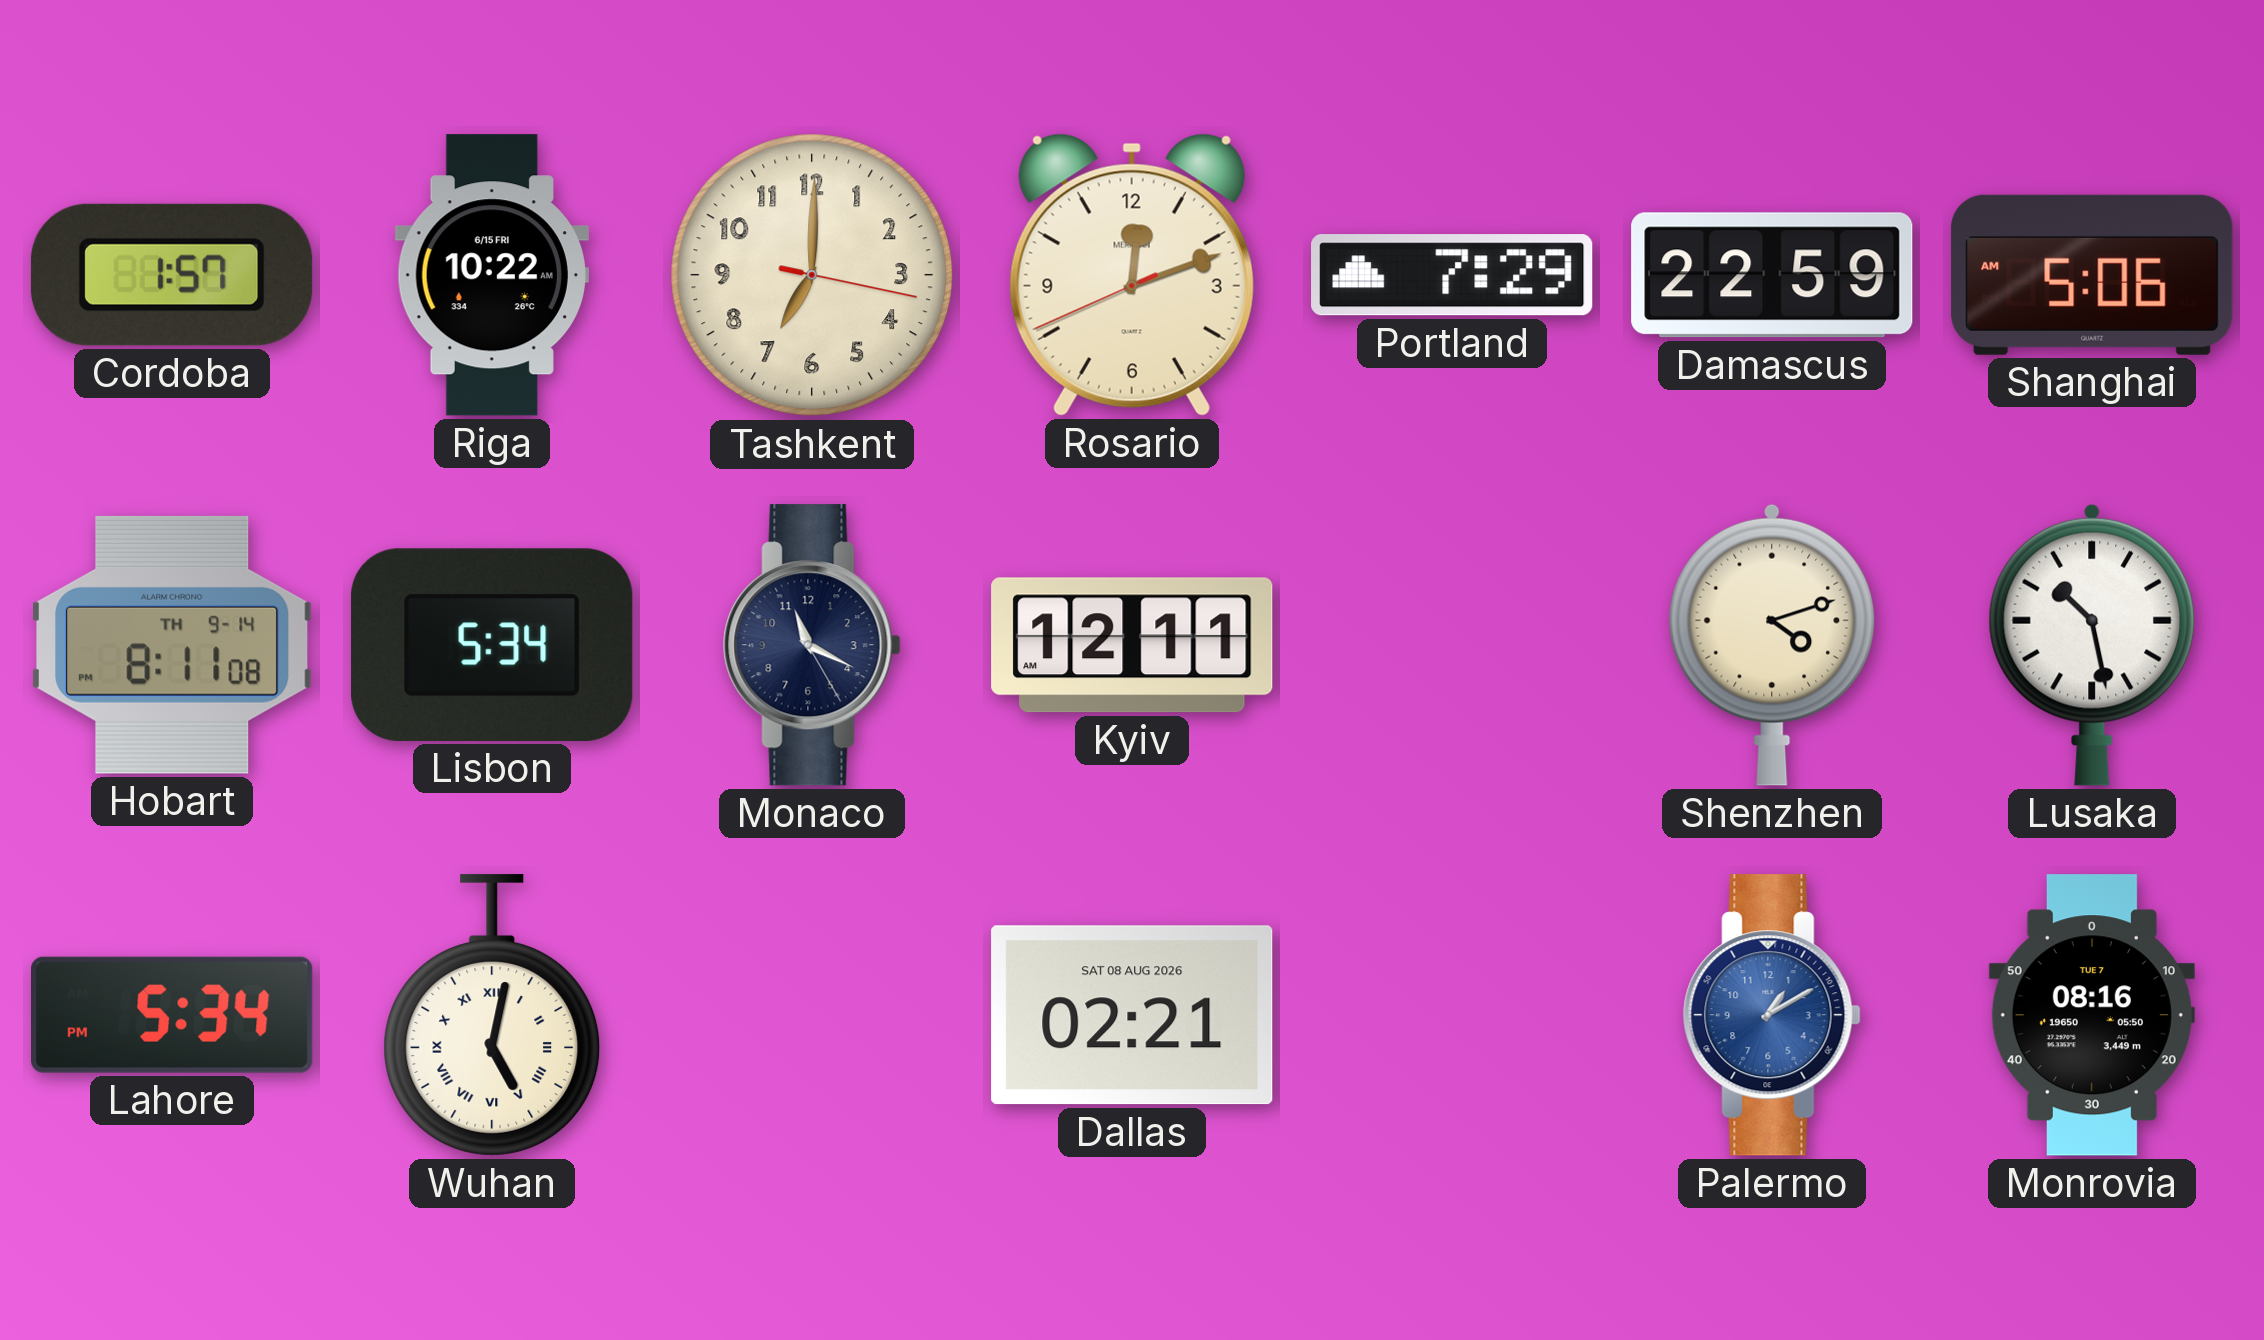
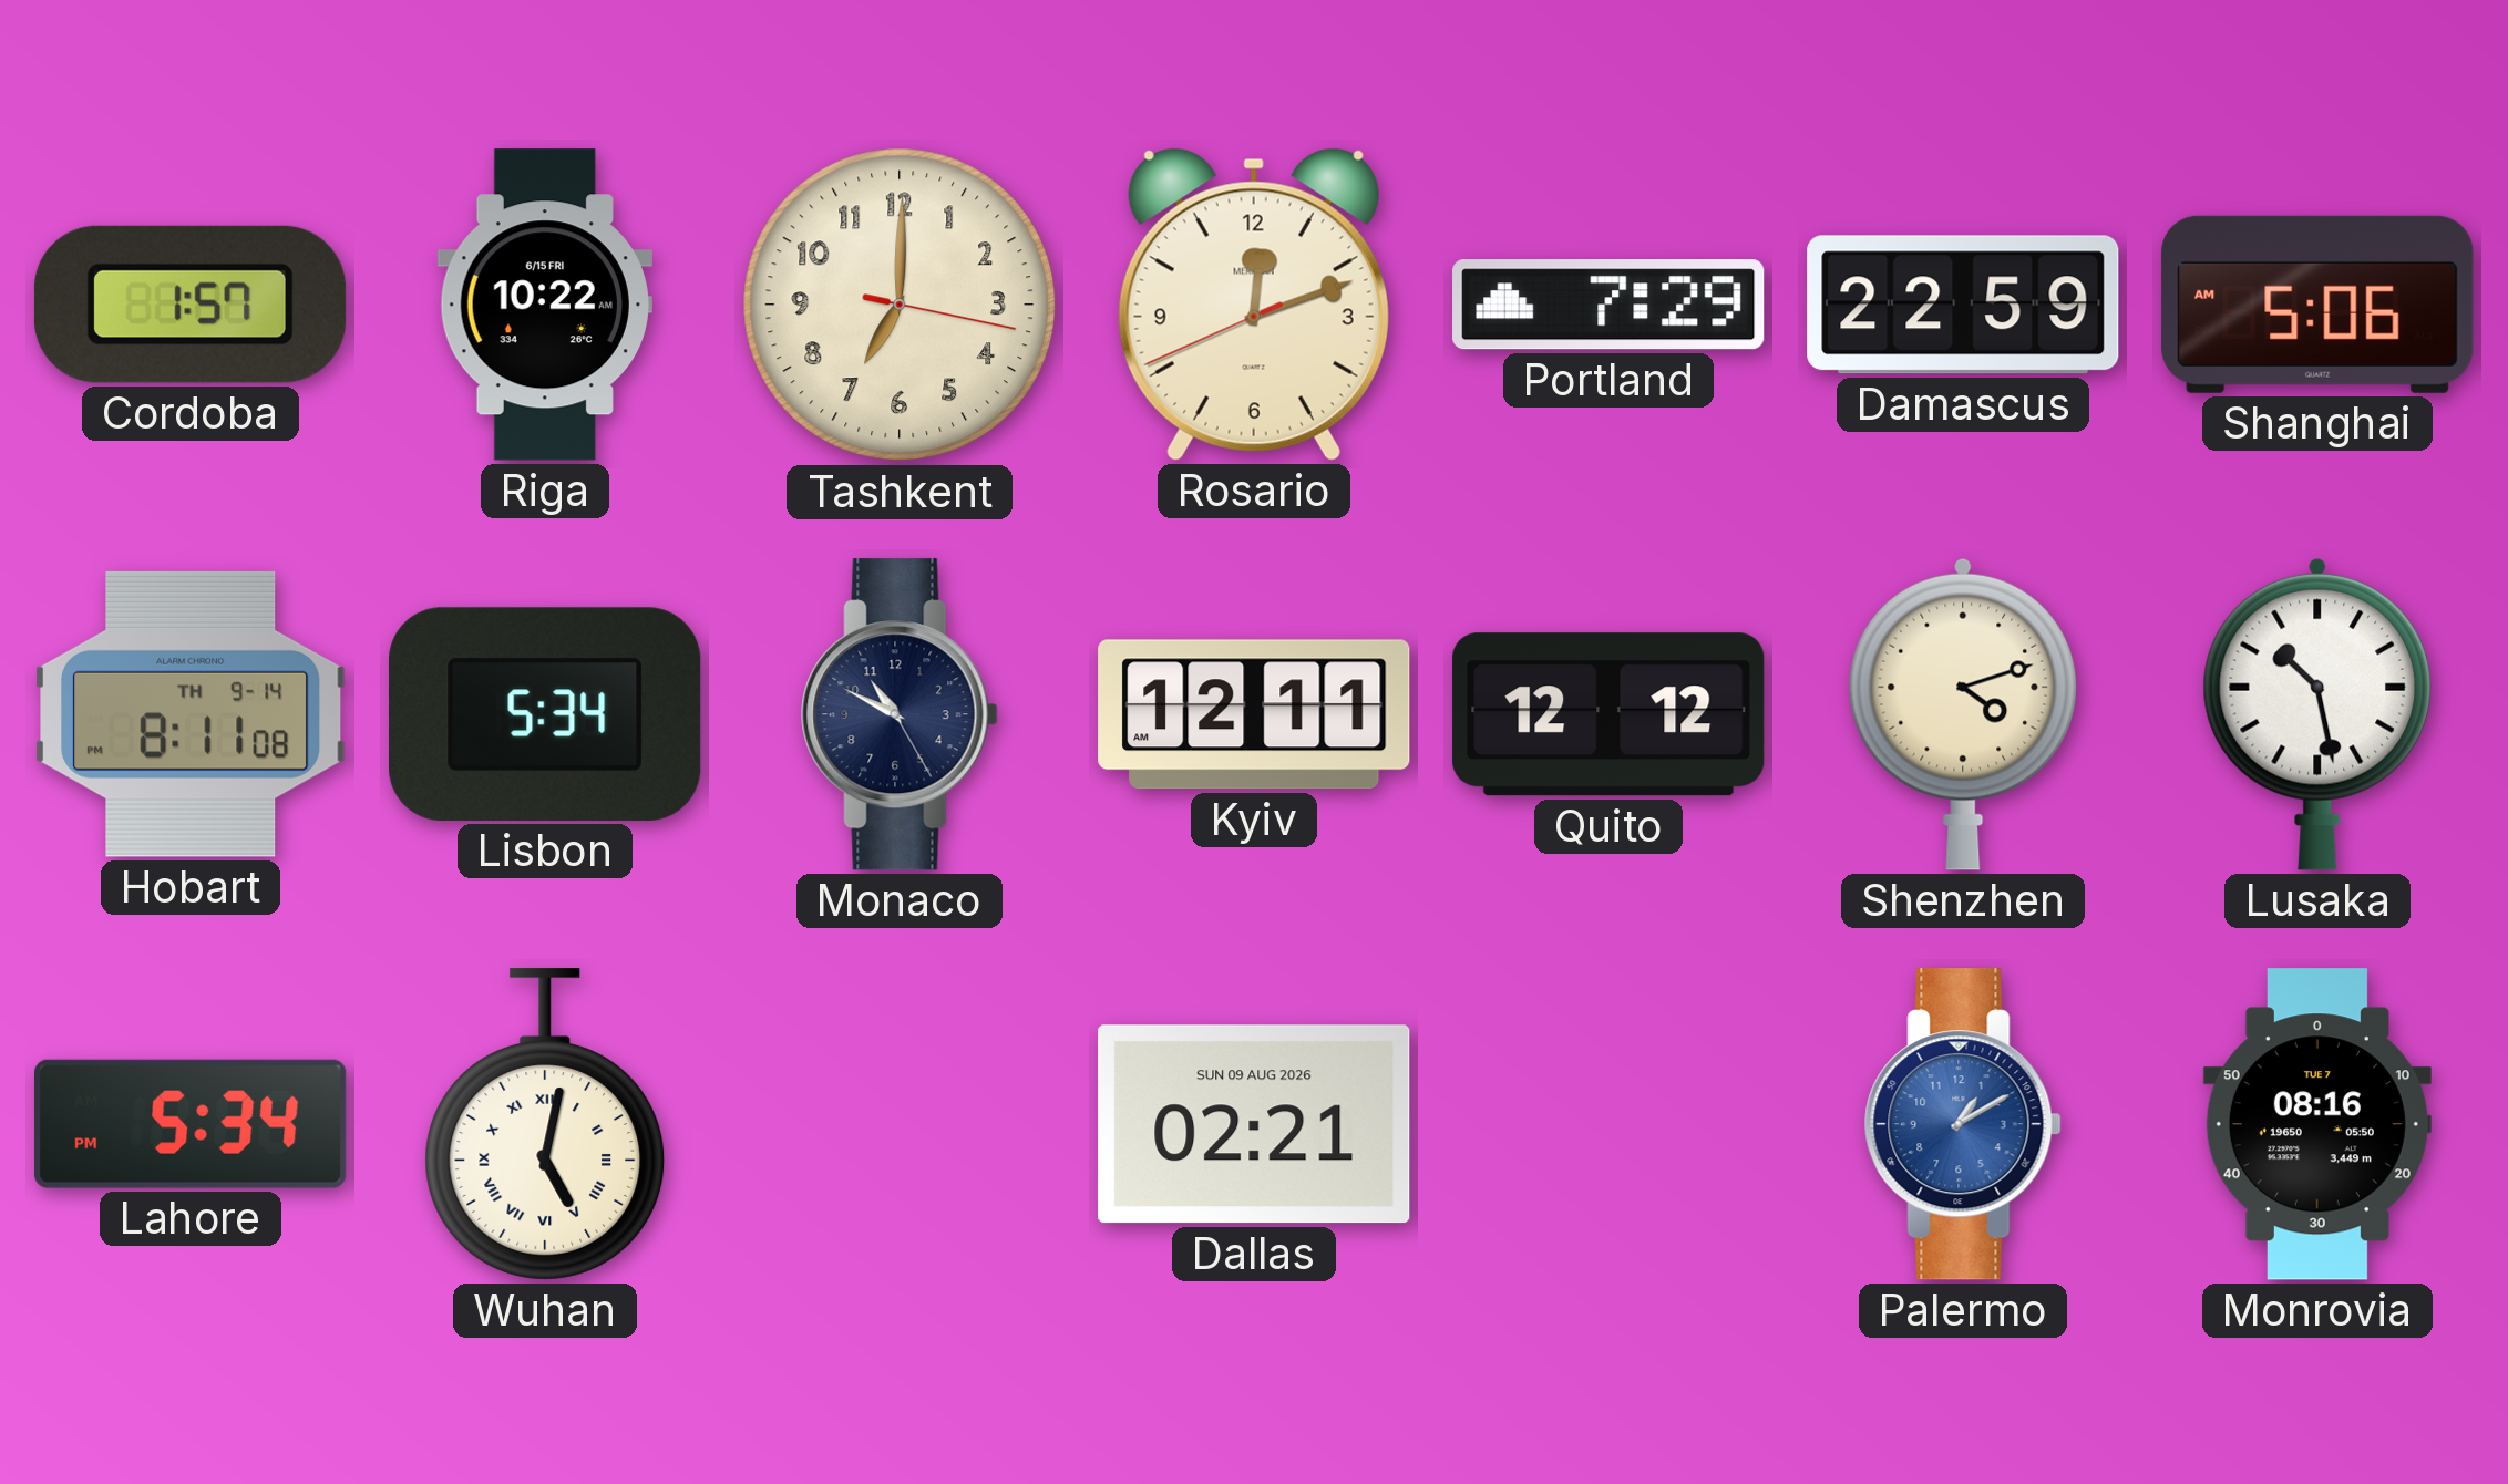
Monaco: 11:19 -> 10:49 (900, 714)
Quito: none -> 12:12 (1608, 714)
Dallas date: SAT 08 AUG 2026 -> SUN 09 AUG 2026 (1254, 1124)
